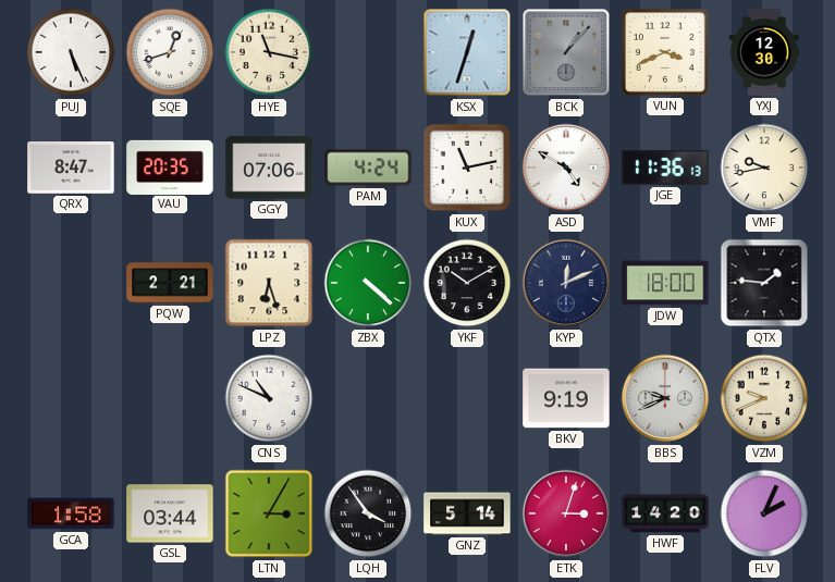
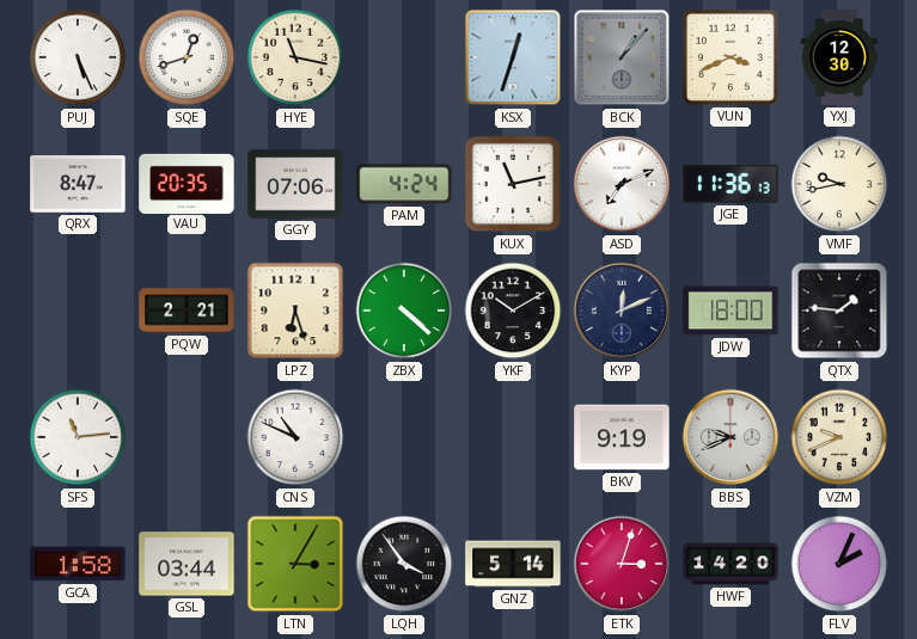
ASD: 4:50 -> 7:11 (622, 184)
SFS: none -> 11:14 (78, 437)
